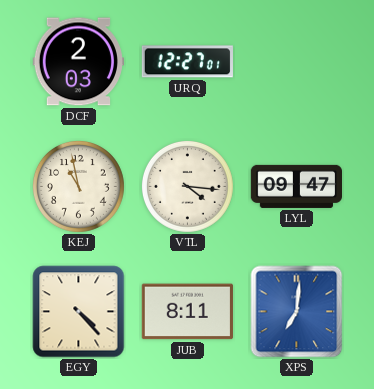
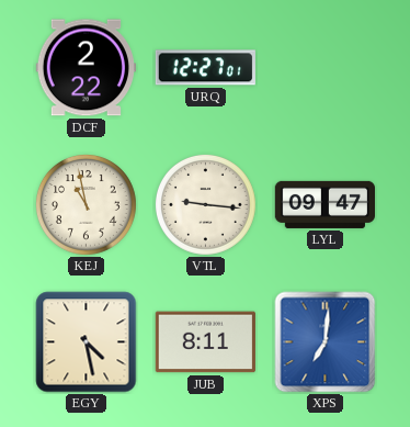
DCF: 2:03 -> 2:22 (86, 68)
VTL: 4:16 -> 9:16 (205, 204)
EGY: 4:23 -> 4:28 (87, 342)
